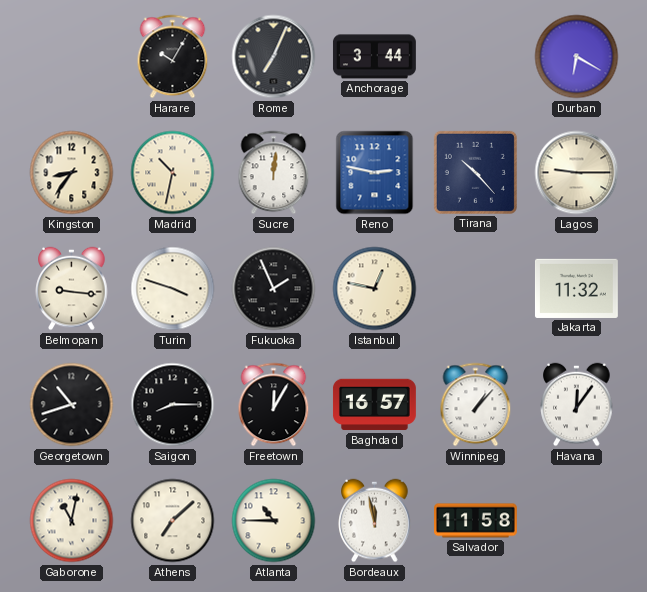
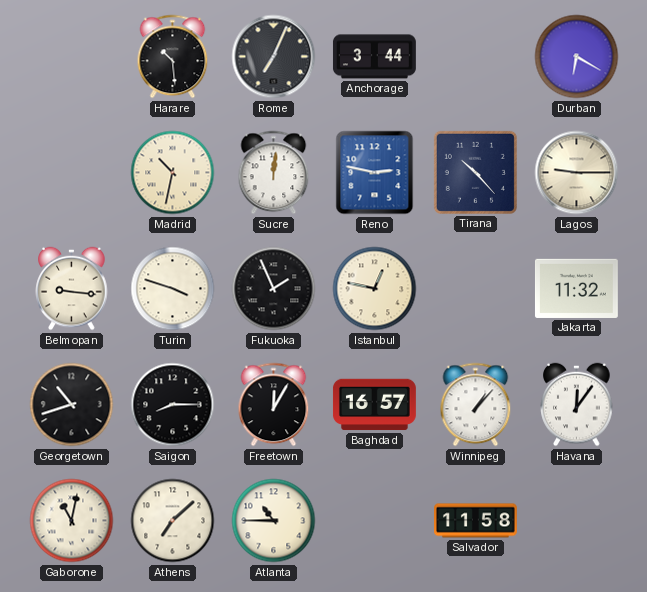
Harare: 10:05 -> 10:29 (173, 57)
Kingston: 8:36 -> none (72, 173)
Bordeaux: 11:58 -> none (375, 521)
